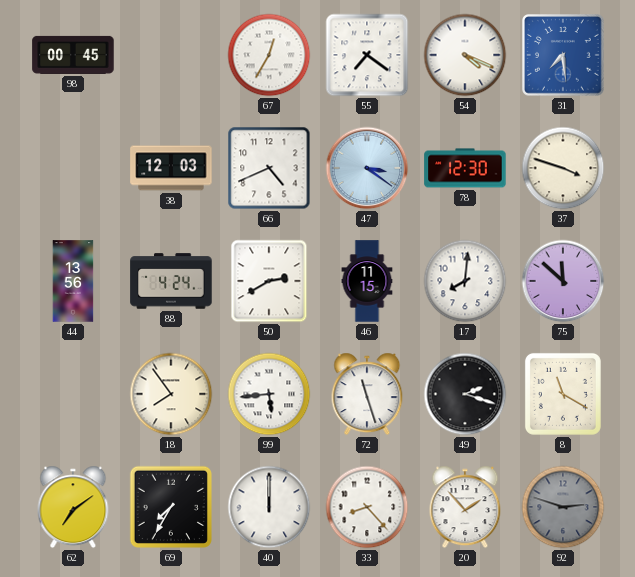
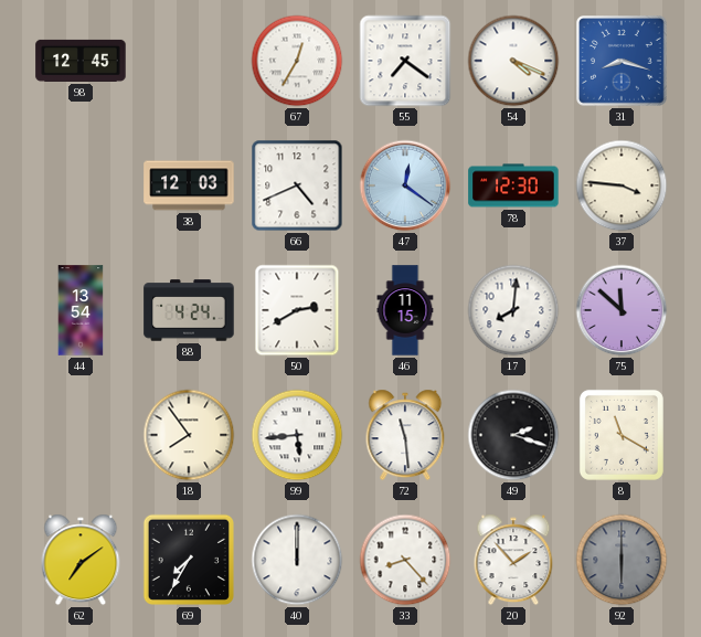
98: 00:45 -> 12:45 (81, 61)
31: 7:29 -> 8:18 (623, 62)
47: 3:21 -> 12:21 (405, 185)
37: 3:48 -> 3:46 (622, 185)
44: 13:56 -> 13:54 (81, 310)
72: 11:27 -> 11:29 (405, 435)
92: 2:48 -> 6:00 (622, 560)
